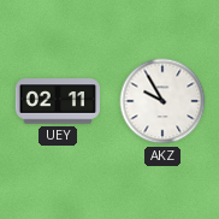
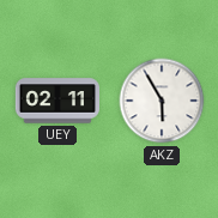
AKZ: 9:55 -> 5:55 (162, 101)
